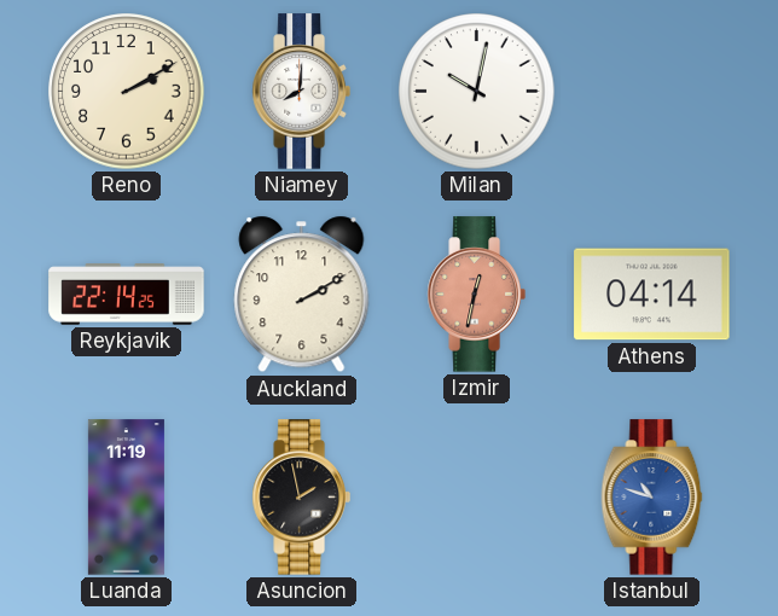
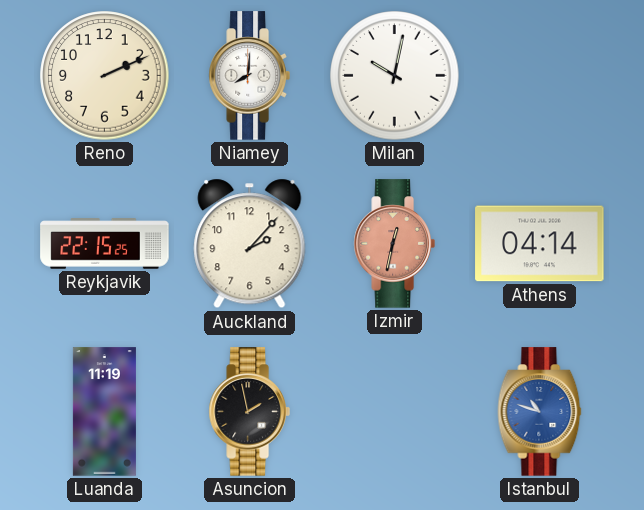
Reno: 2:10 -> 2:11 (105, 76)
Reykjavik: 22:14 -> 22:15 (105, 244)
Auckland: 2:10 -> 2:07 (250, 244)
